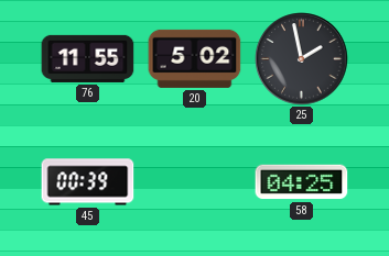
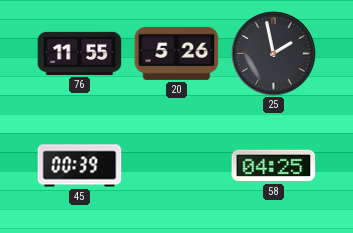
20: 5:02 -> 5:26 (177, 53)
